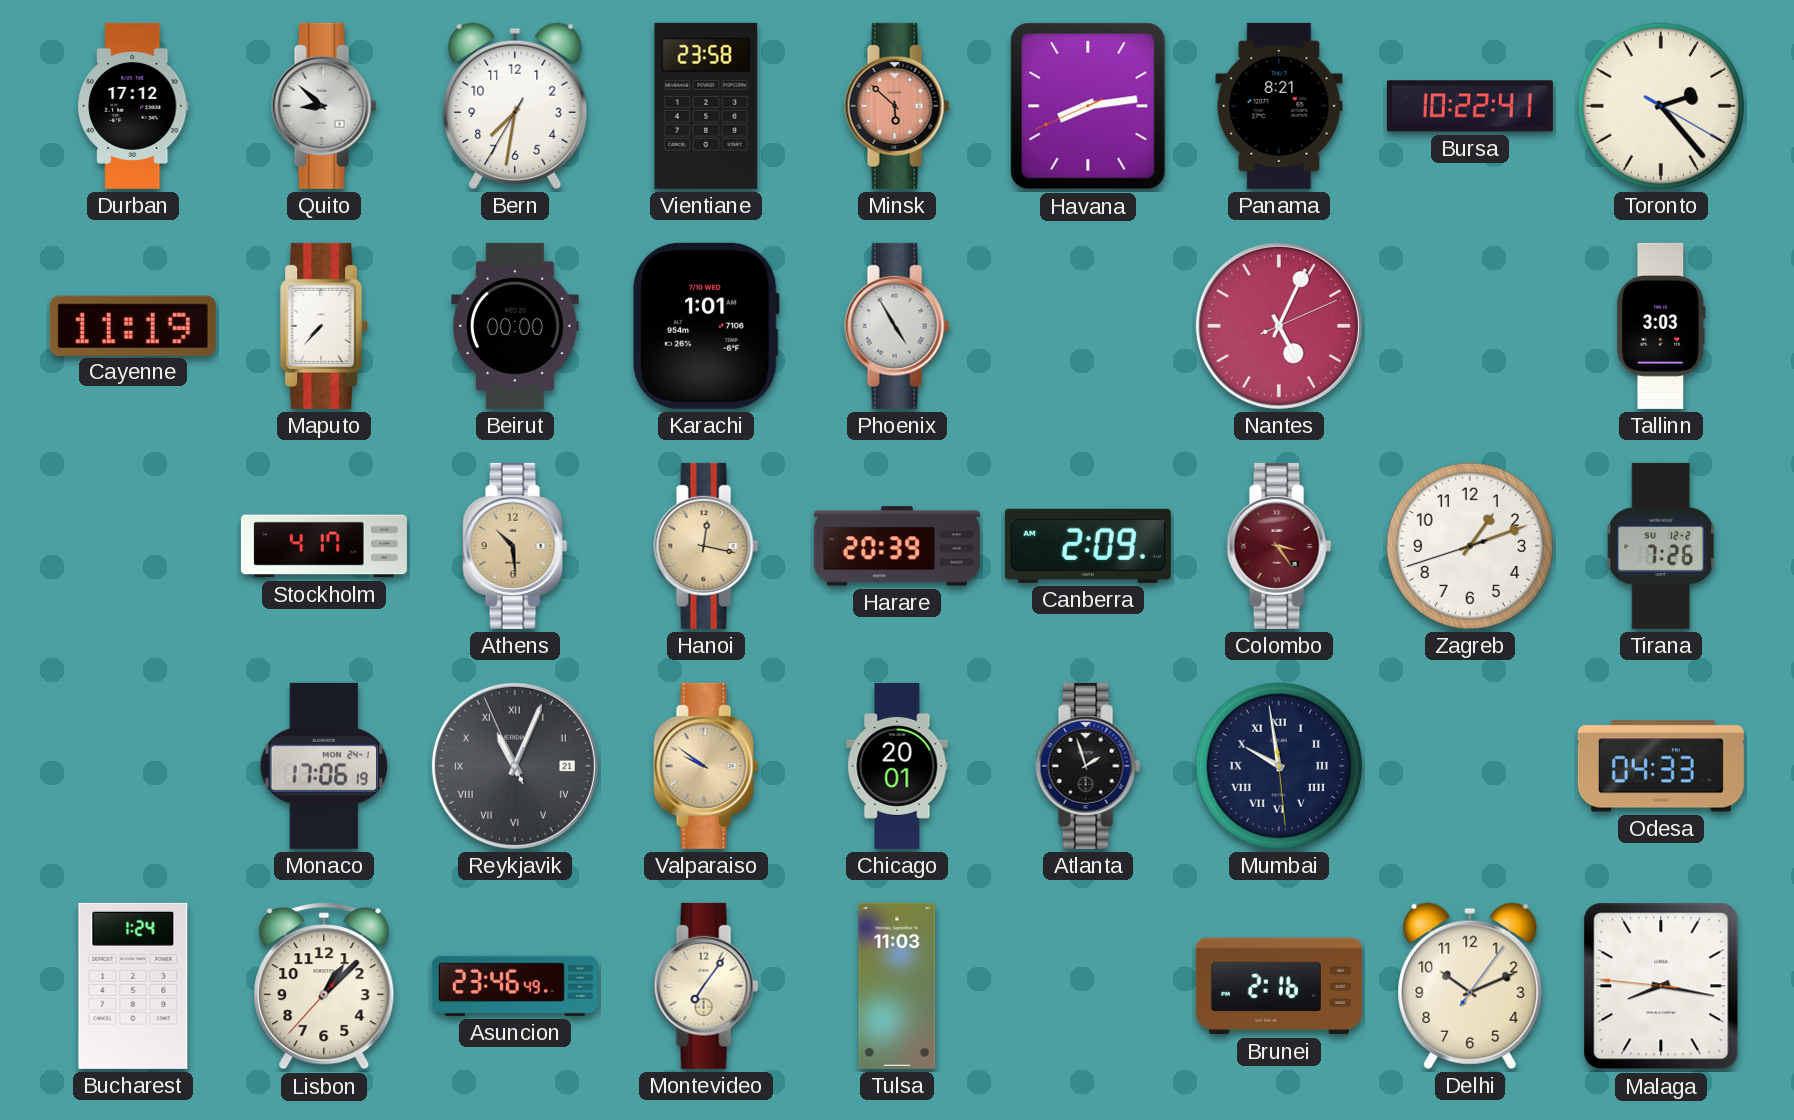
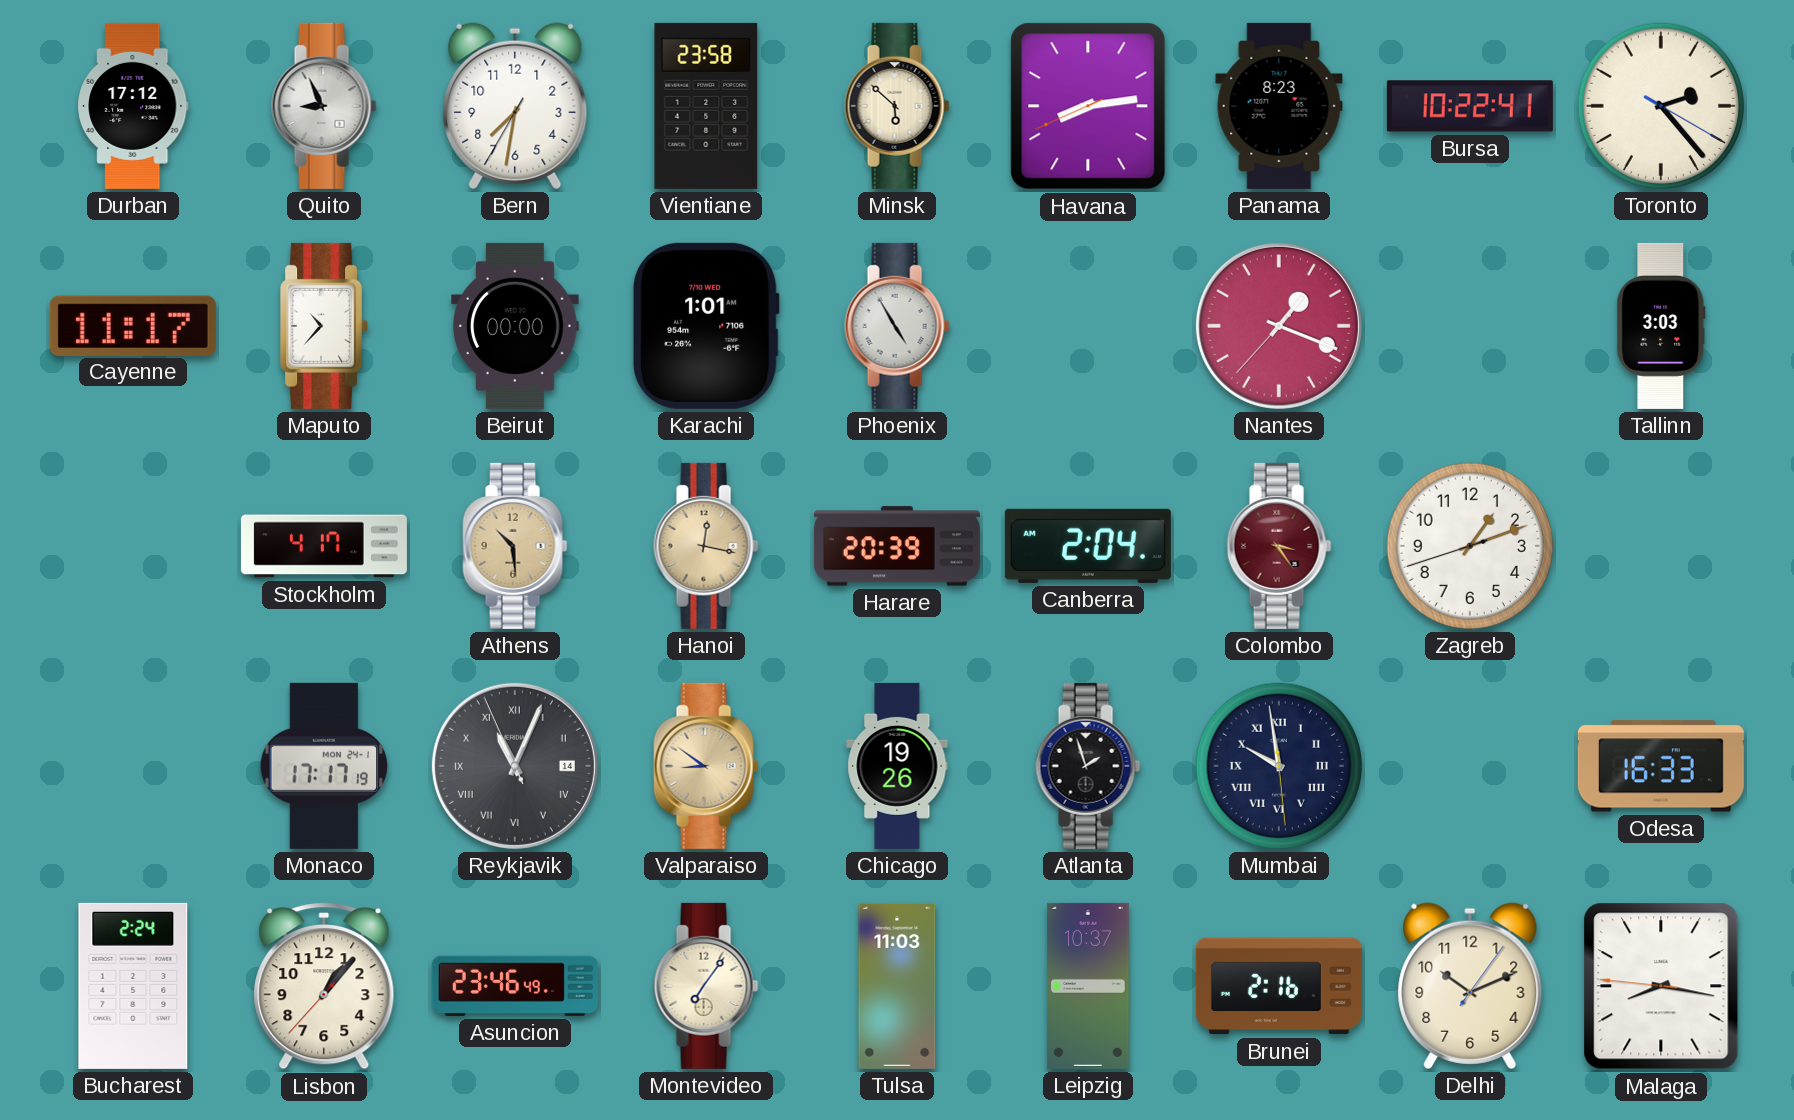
Quito: 8:52 -> 8:56 (324, 106)
Minsk dial: salmon -> cream (897, 106)
Panama: 8:21 -> 8:23 (1279, 106)
Cayenne: 11:19 -> 11:17 (133, 325)
Maputo: 7:37 -> 10:37 (325, 326)
Nantes: 5:04 -> 1:18 (1279, 326)
Canberra: 2:09 -> 2:04 (1088, 546)
Tirana: 7:26 -> none (1660, 546)
Monaco: 17:06 -> 17:17 (324, 766)
Reykjavik date: 21 -> 14 (515, 766)
Valparaiso: 9:51 -> 8:51 (706, 766)
Chicago: 20:01 -> 19:26 (897, 766)
Odesa: 04:33 -> 16:33 (1661, 766)
Bucharest: 1:24 -> 2:24 (133, 986)
Lisbon: 1:07 -> 1:06 (324, 986)
Leipzig: none -> 10:37 (1089, 986)
